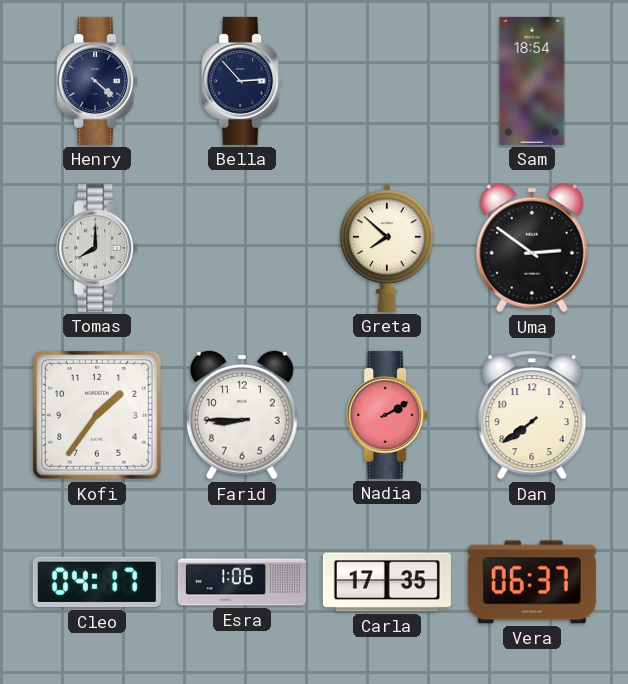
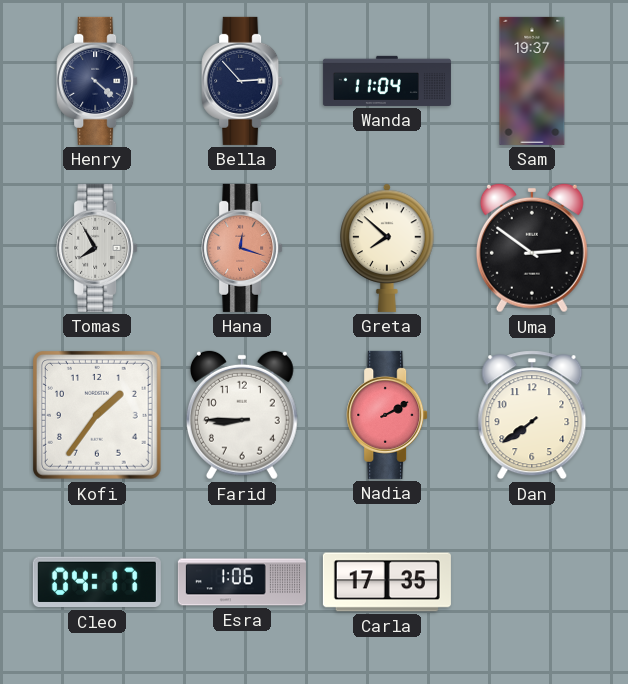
Wanda: none -> 11:04 (387, 81)
Sam: 18:54 -> 19:37 (532, 81)
Tomas: 8:00 -> 7:55 (97, 248)
Hana: none -> 12:18 (242, 248)
Vera: 06:37 -> none (532, 582)
